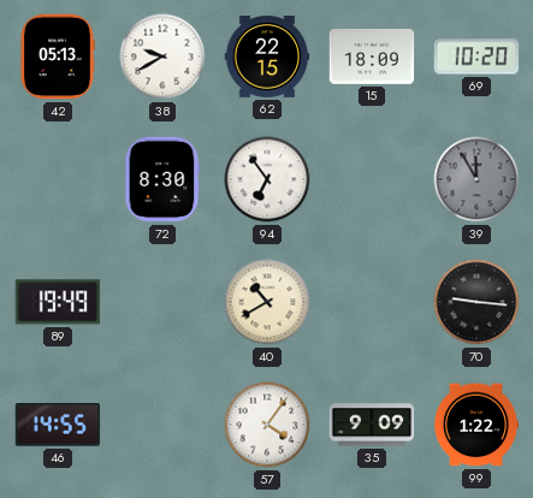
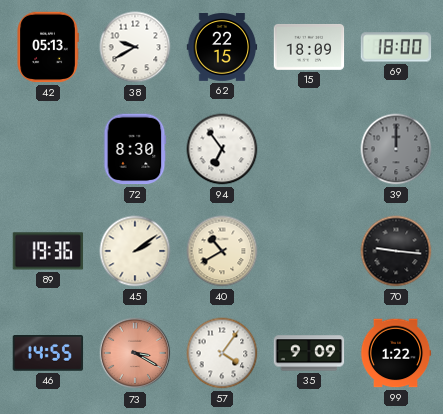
69: 10:20 -> 18:00 (396, 47)
39: 11:55 -> 12:00 (396, 149)
89: 19:49 -> 19:36 (48, 251)
45: none -> 2:09 (135, 251)
73: none -> 3:20 (135, 353)
